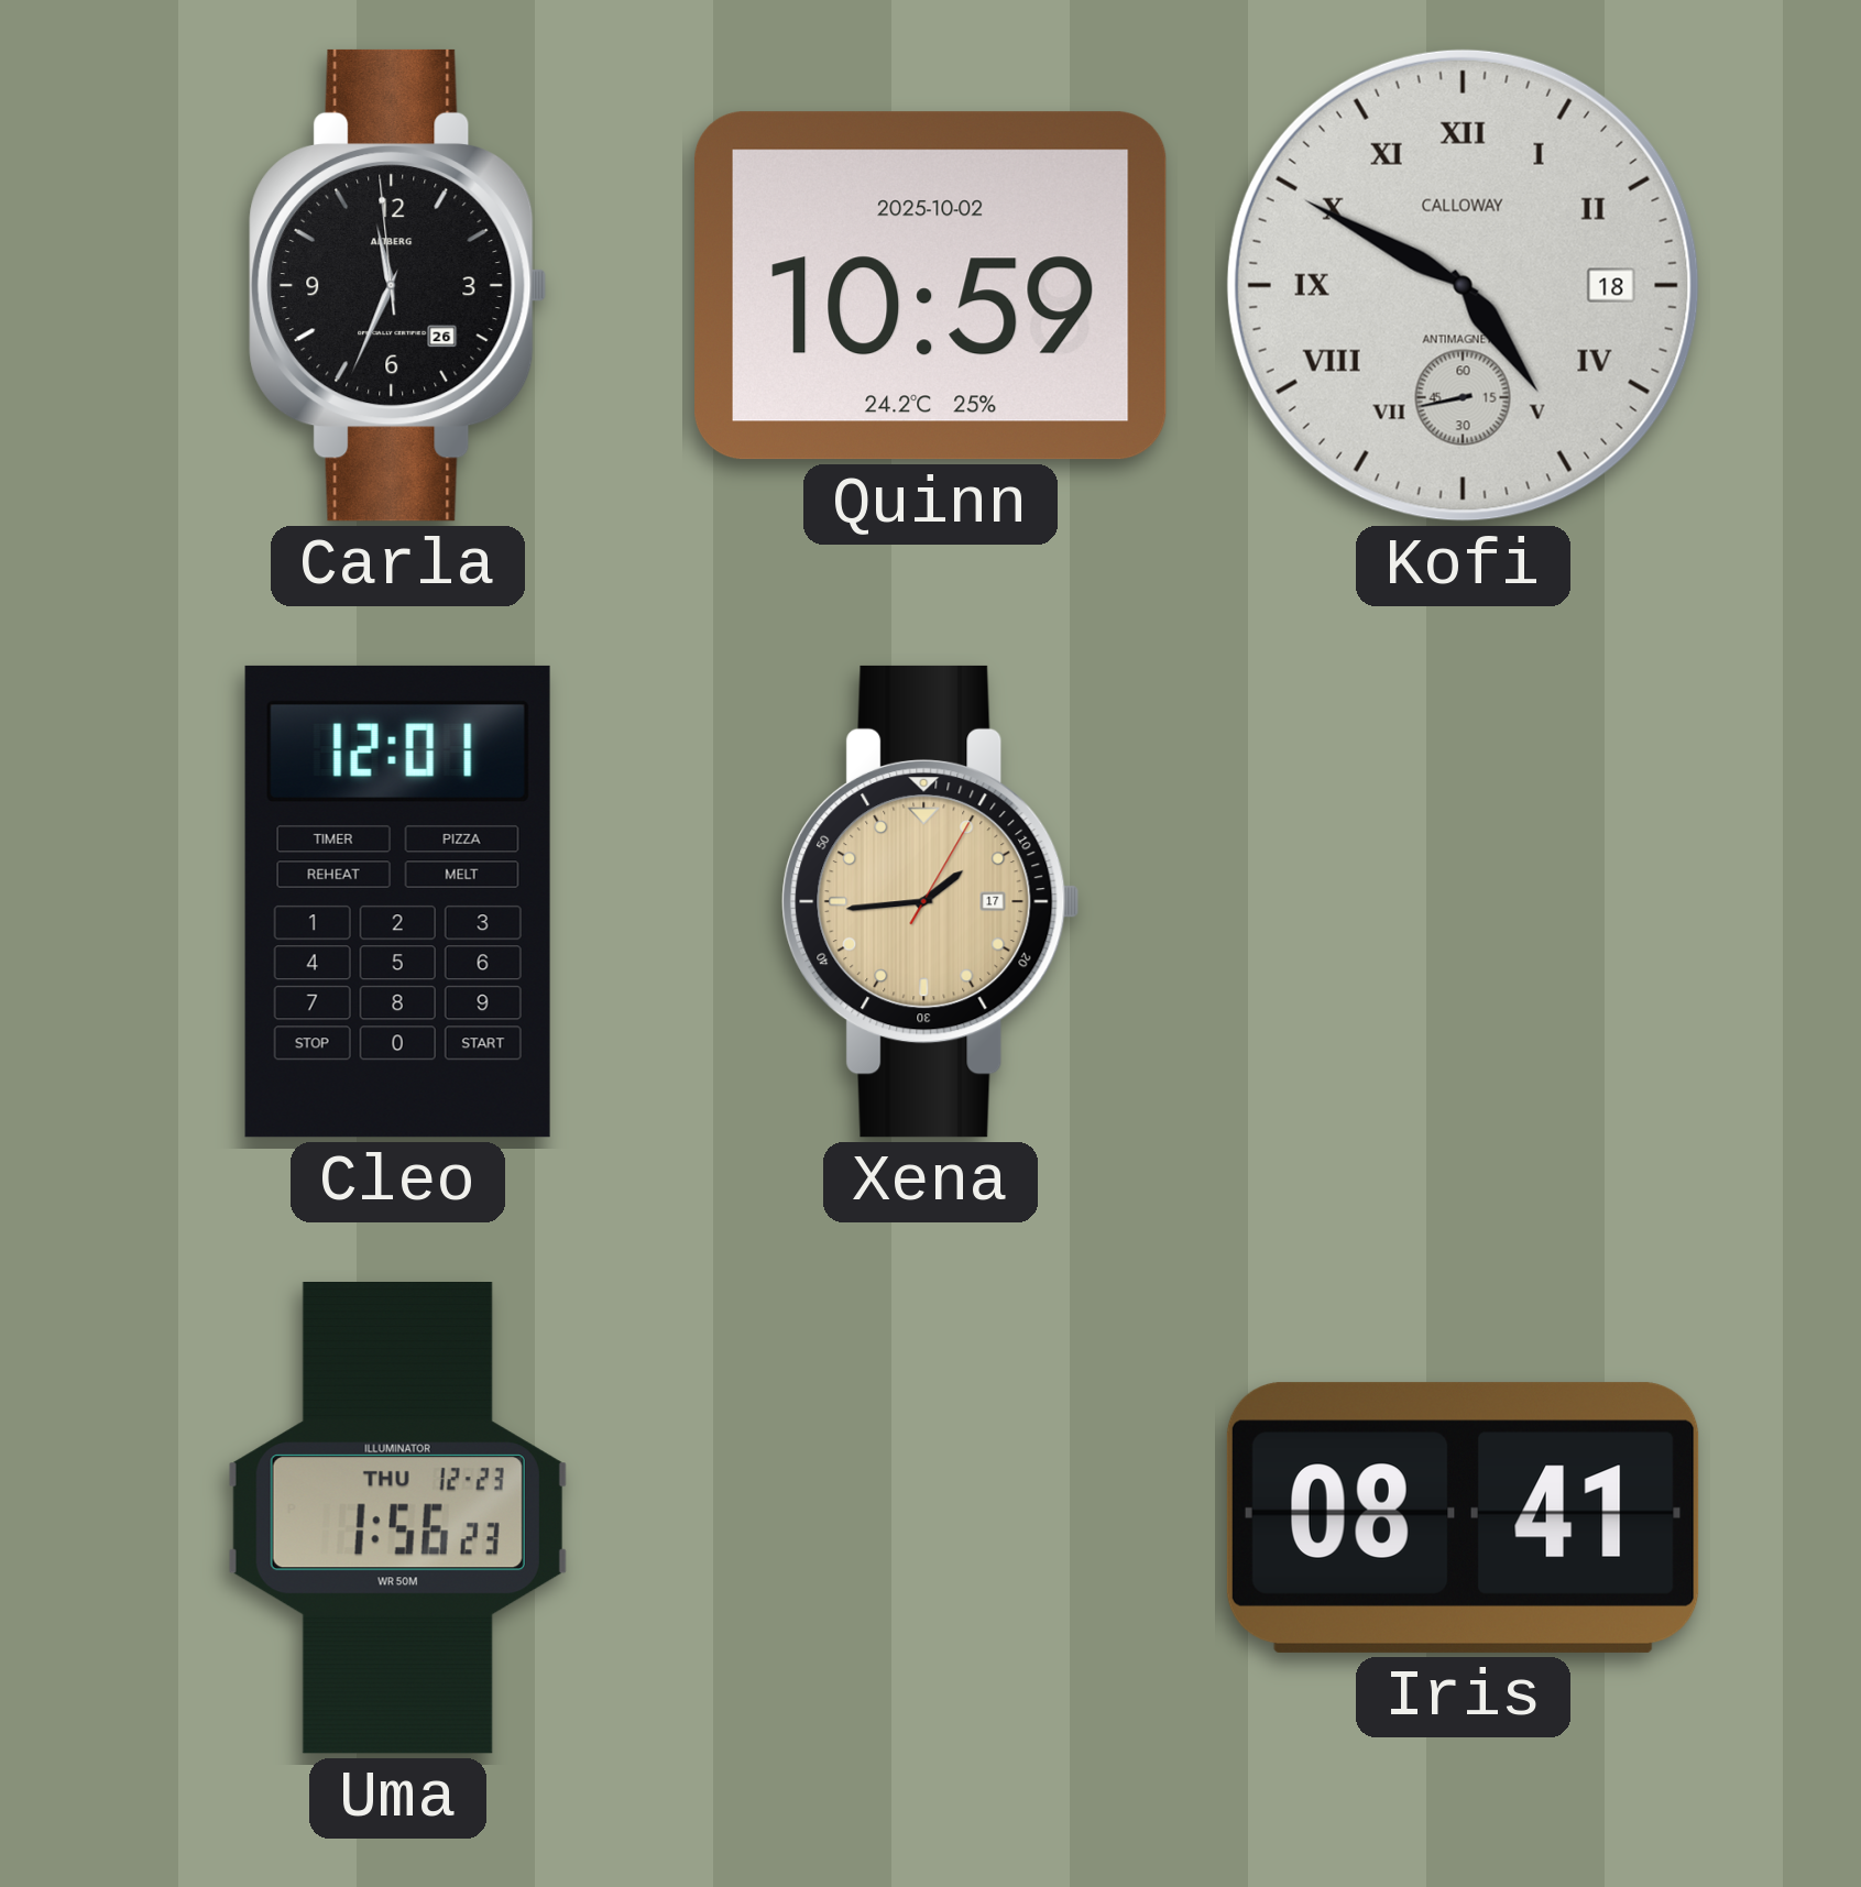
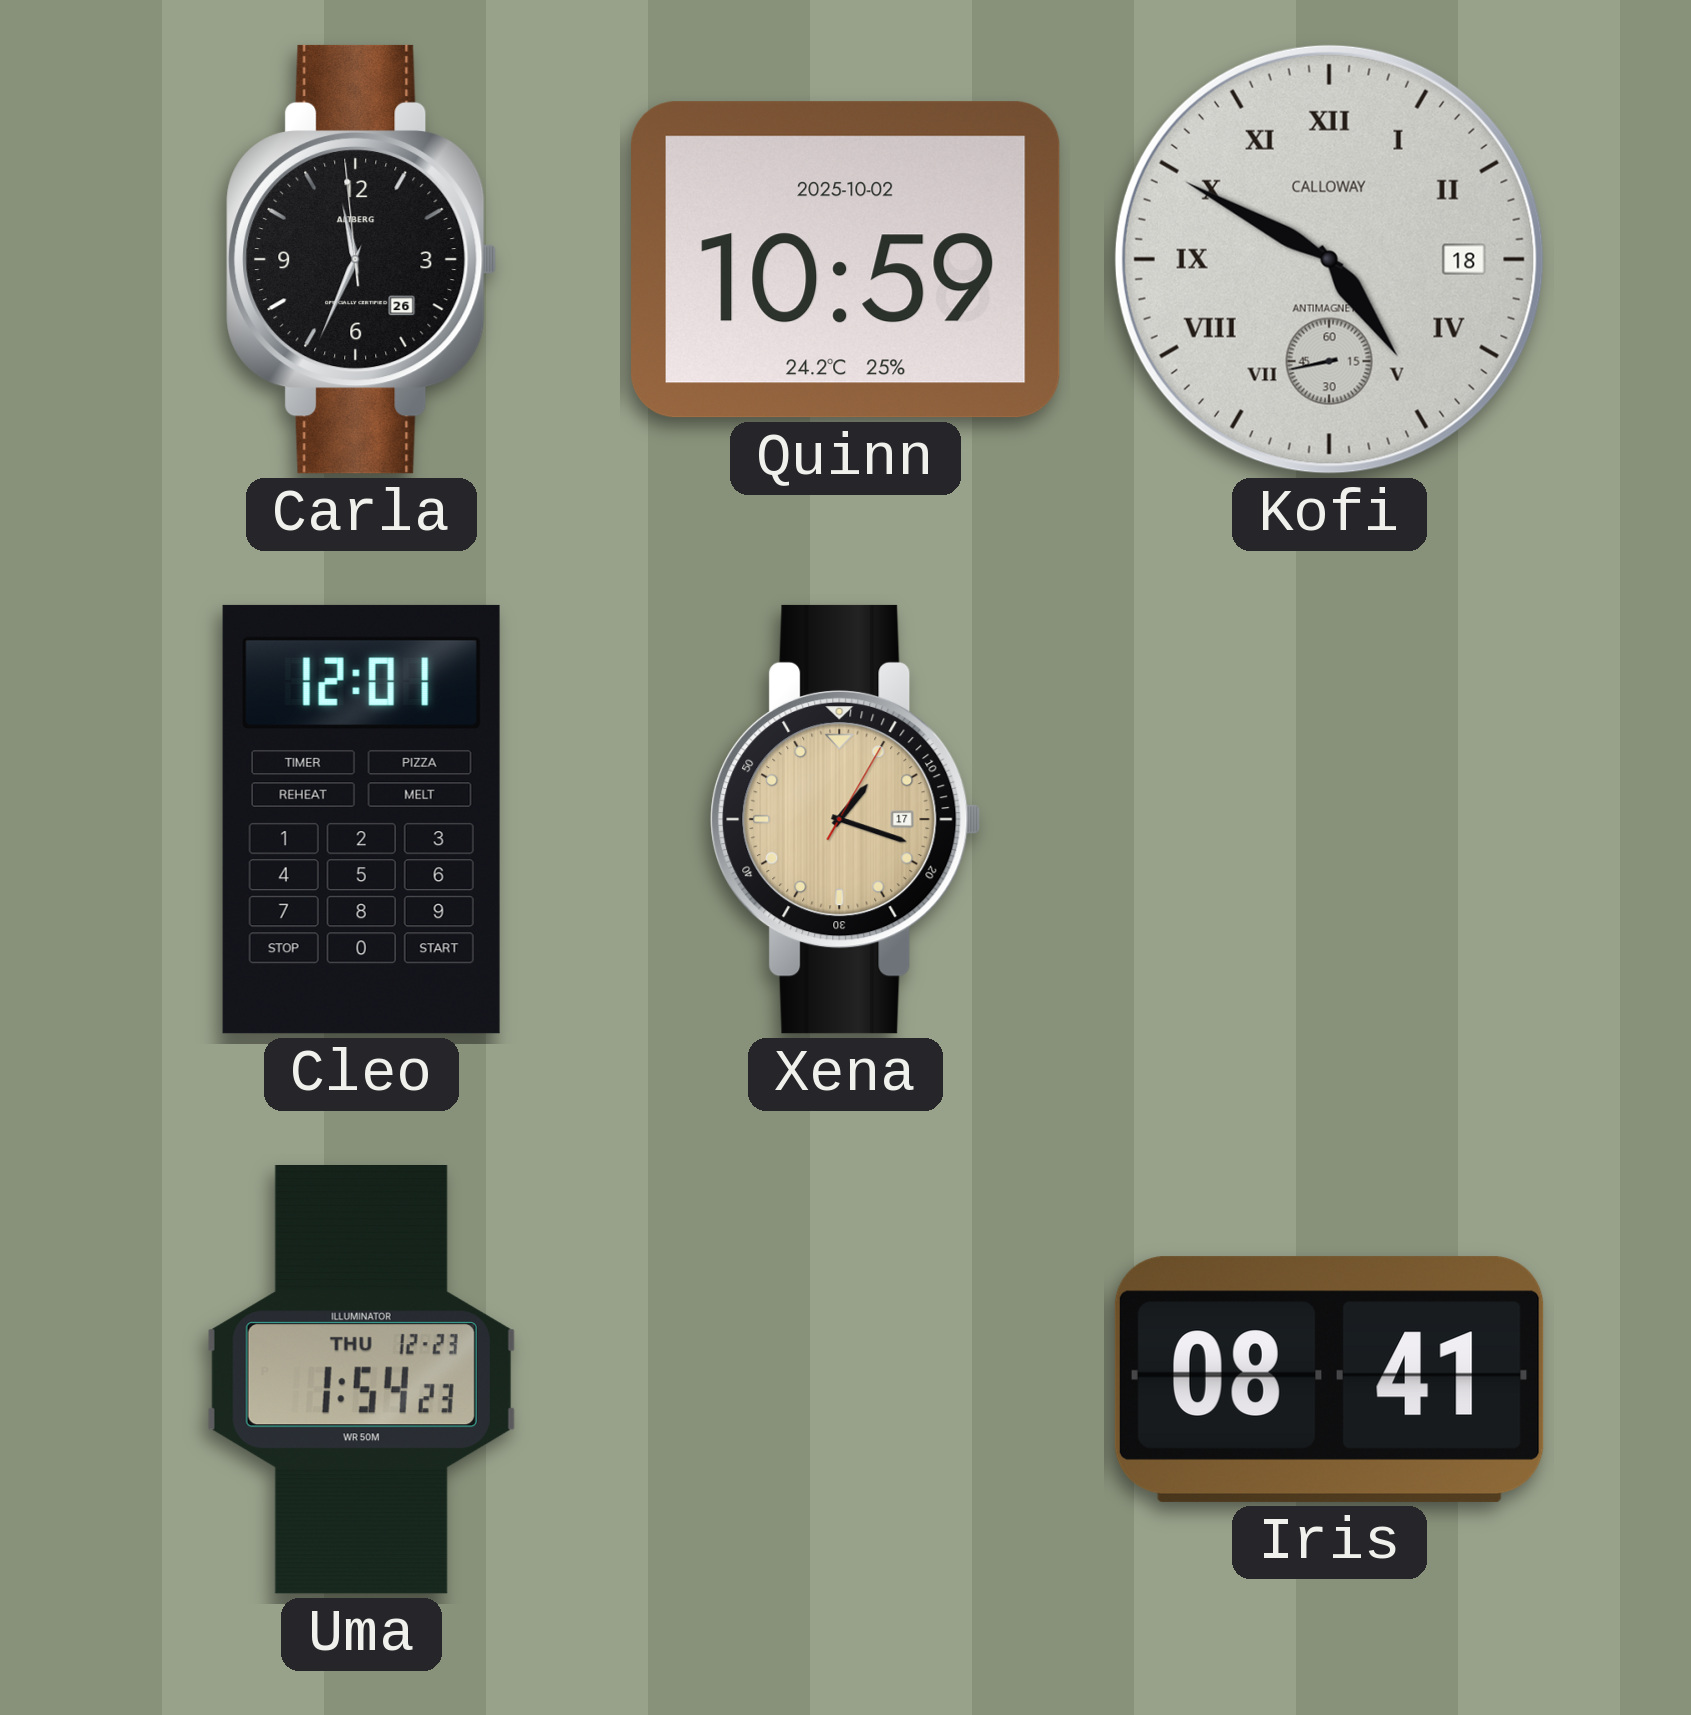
Xena: 1:44 -> 1:18 (846, 819)
Uma: 1:56 -> 1:54 (361, 1380)
